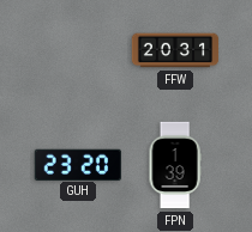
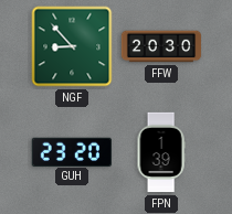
NGF: none -> 8:53 (72, 46)
FFW: 20:31 -> 20:30 (161, 46)
